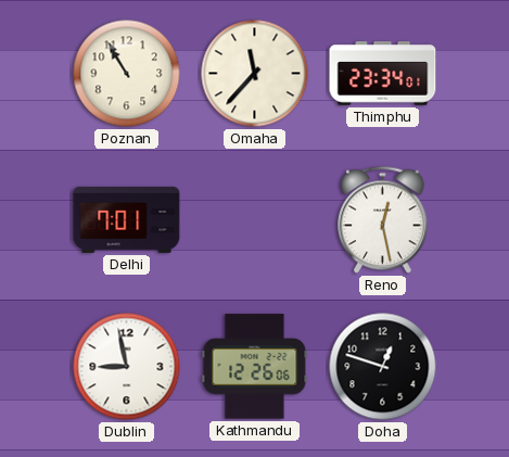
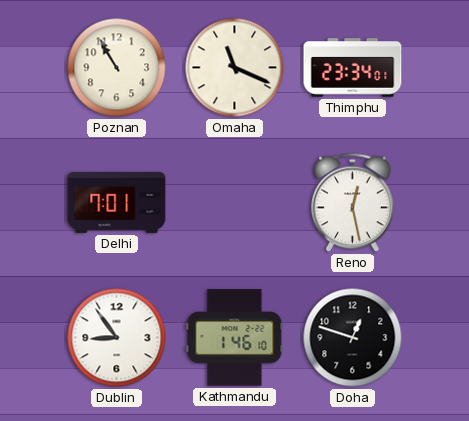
Omaha: 11:37 -> 11:19 (235, 68)
Dublin: 8:58 -> 8:54 (117, 338)
Kathmandu: 12:26 -> 1:46 (235, 338)
